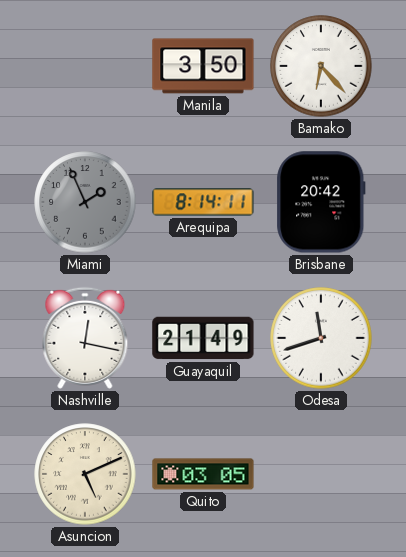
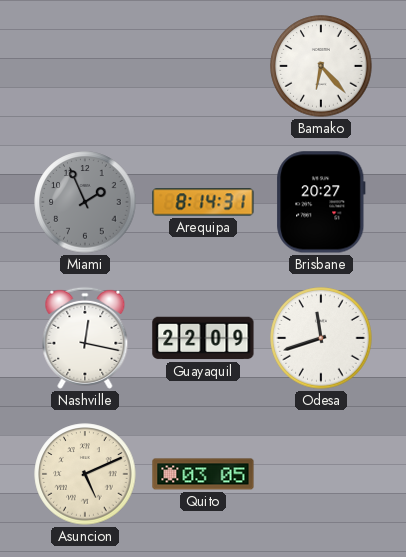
Manila: 3:50 -> none (203, 66)
Arequipa: 8:14:11 -> 8:14:31 (203, 202)
Brisbane: 20:42 -> 20:27 (321, 202)
Guayaquil: 21:49 -> 22:09 (203, 338)
